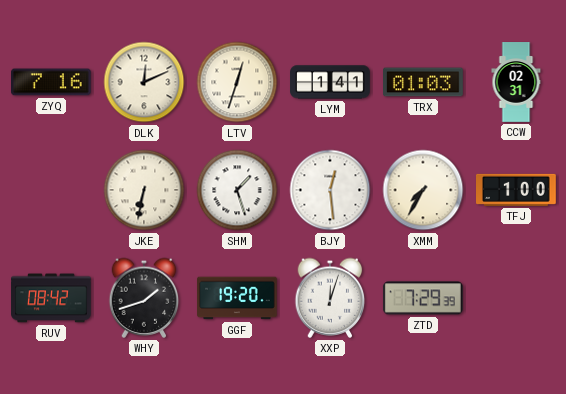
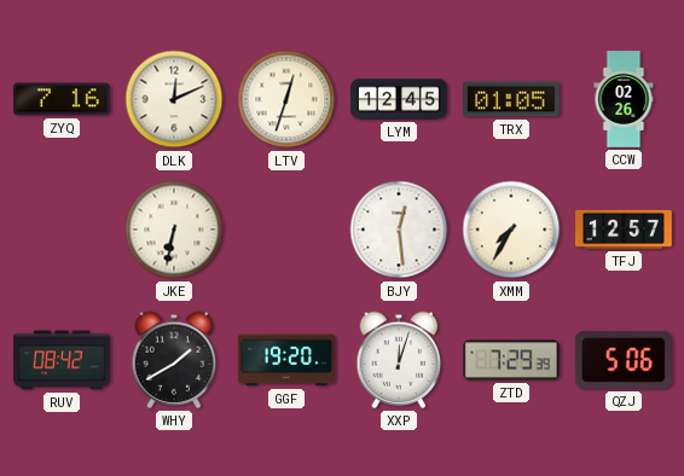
LYM: 1:41 -> 12:45 (399, 99)
TRX: 01:03 -> 01:05 (512, 99)
CCW: 02:31 -> 02:26 (624, 99)
SHM: 1:27 -> none (237, 190)
TFJ: 1:00 -> 12:57 (625, 230)
WHY: 1:42 -> 1:40 (174, 360)
QZJ: none -> 5:06 (624, 360)
